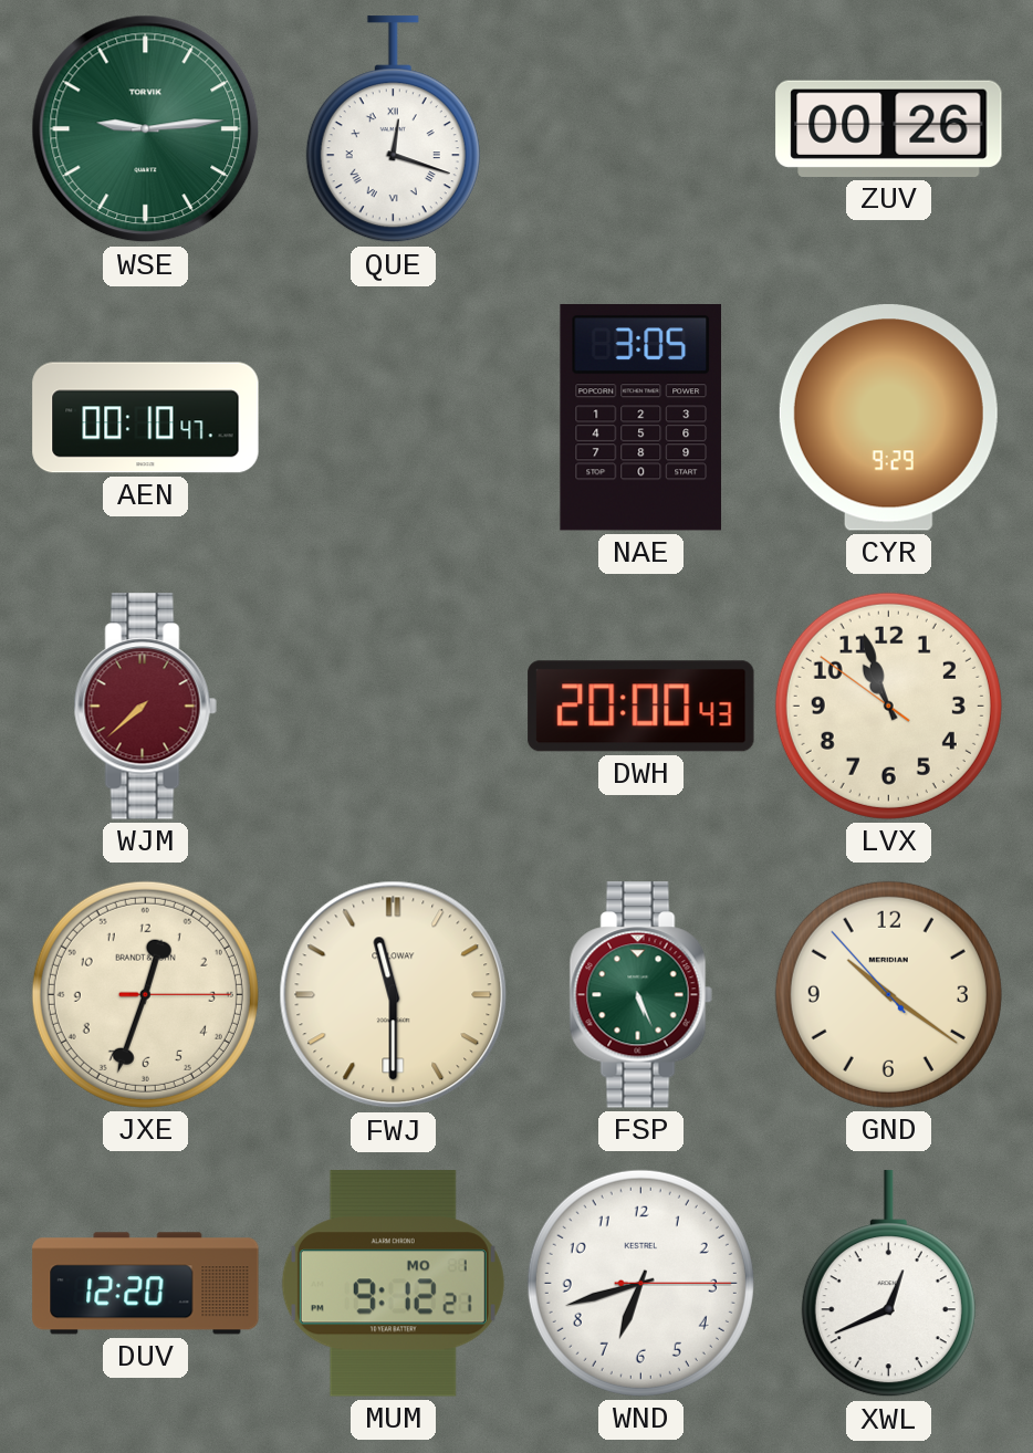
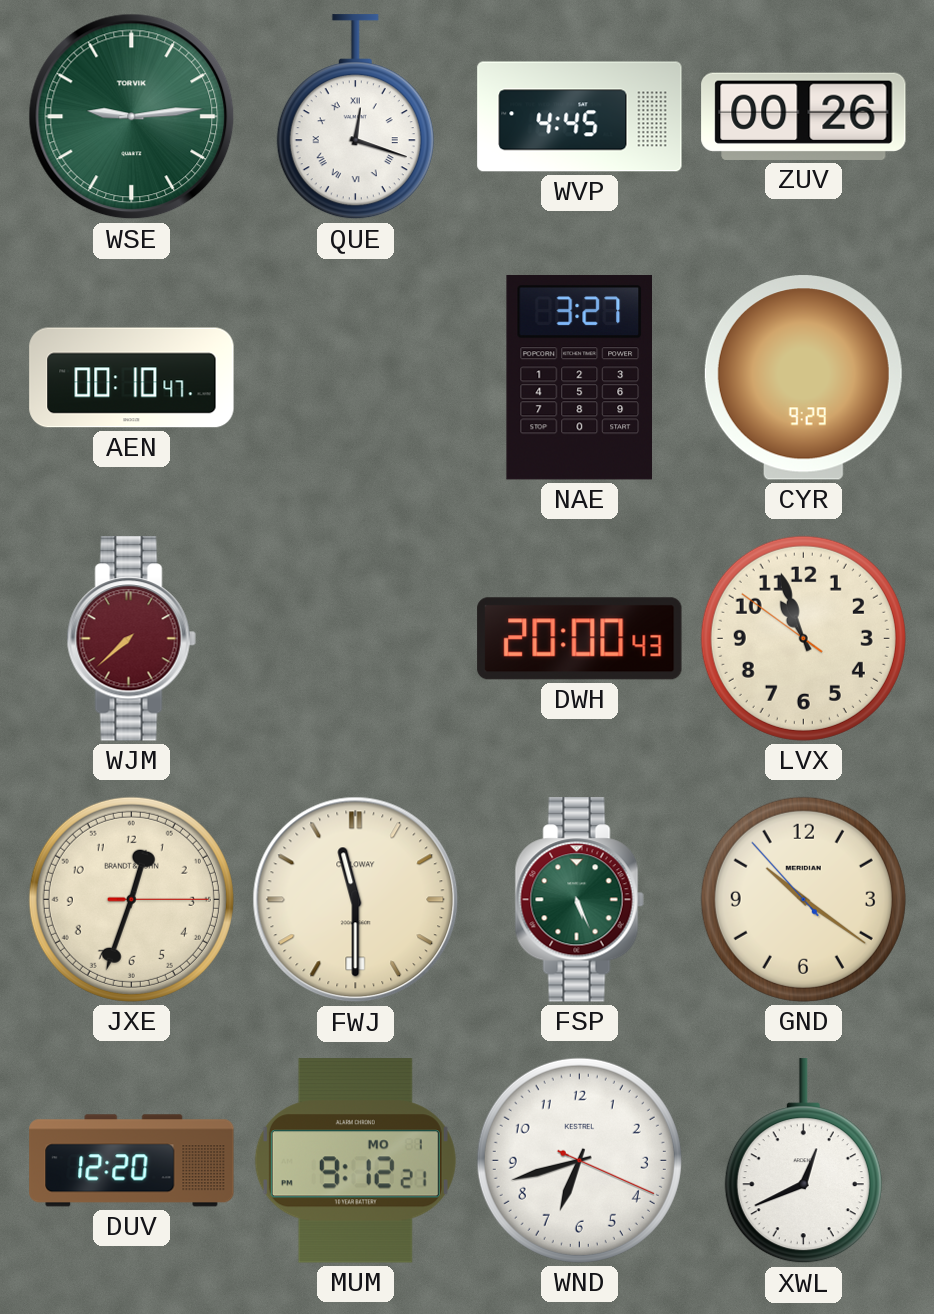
WVP: none -> 4:45 (580, 117)
NAE: 3:05 -> 3:27 (579, 378)
WND: 6:42:15 -> 6:42:19 (579, 1160)
